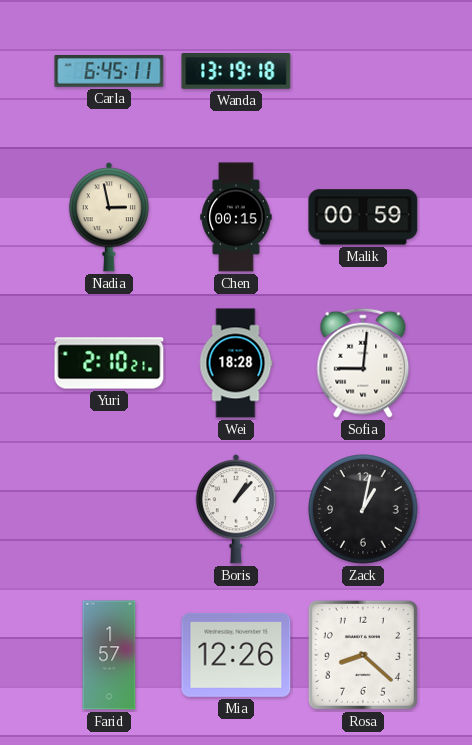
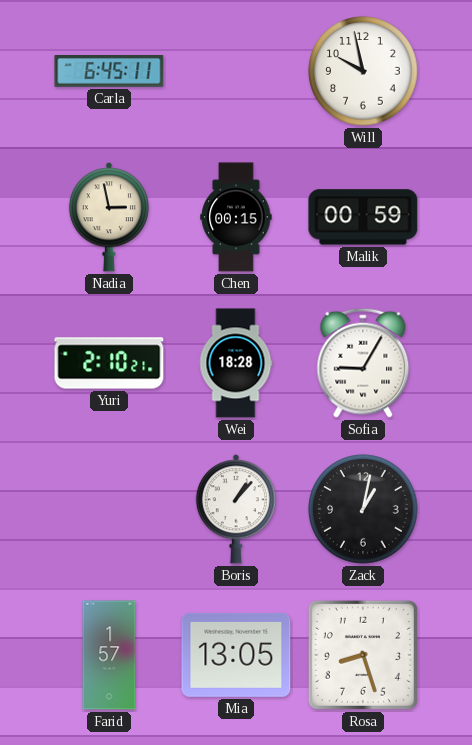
Wanda: 13:19 -> none (236, 72)
Will: none -> 9:58 (363, 71)
Sofia: 9:01 -> 9:05 (363, 363)
Mia: 12:26 -> 13:05 (236, 655)
Rosa: 8:22 -> 8:27 (363, 655)
